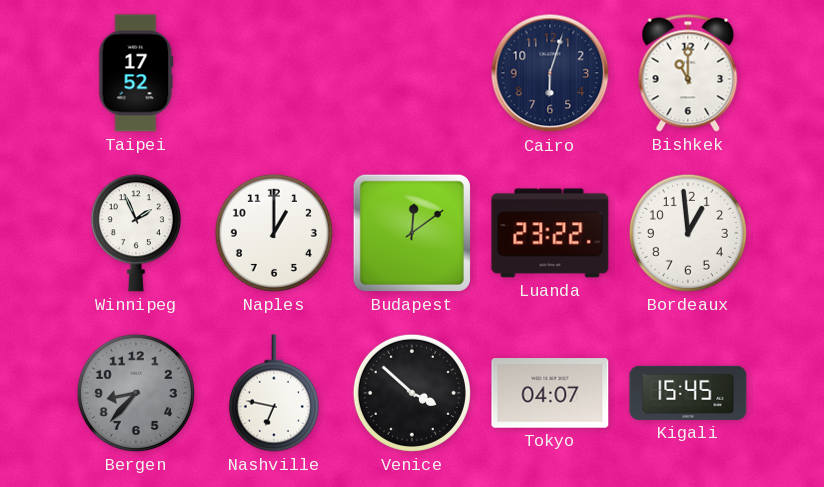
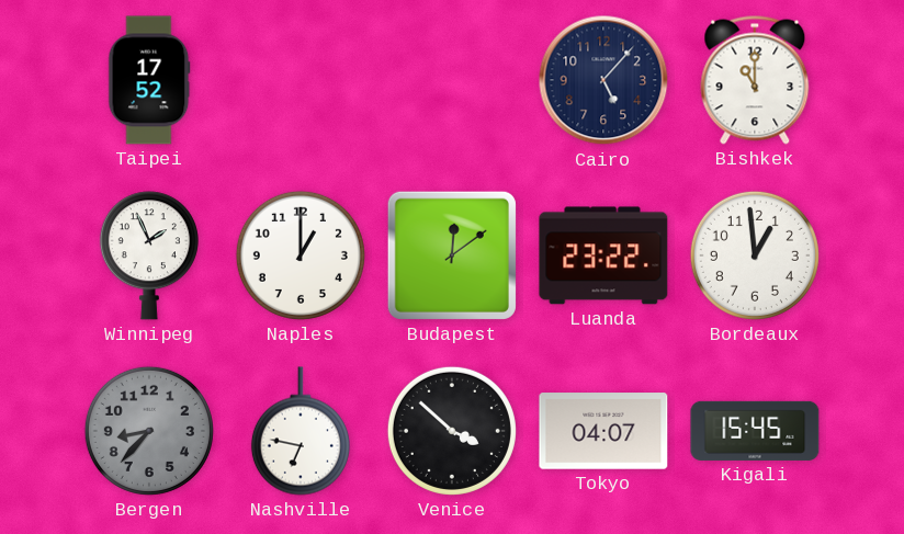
Cairo: 6:03 -> 5:07 (603, 80)
